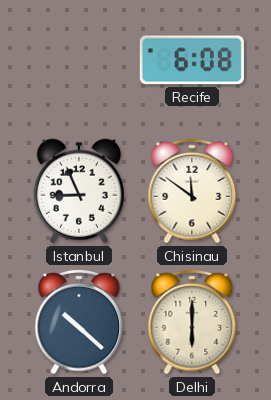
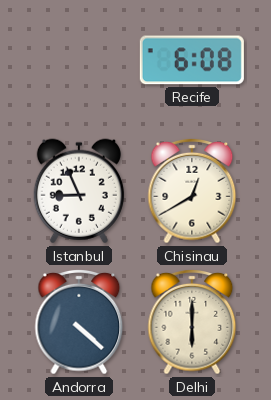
Chisinau: 11:51 -> 12:40 (192, 191)
Andorra: 10:22 -> 4:22 (79, 322)
